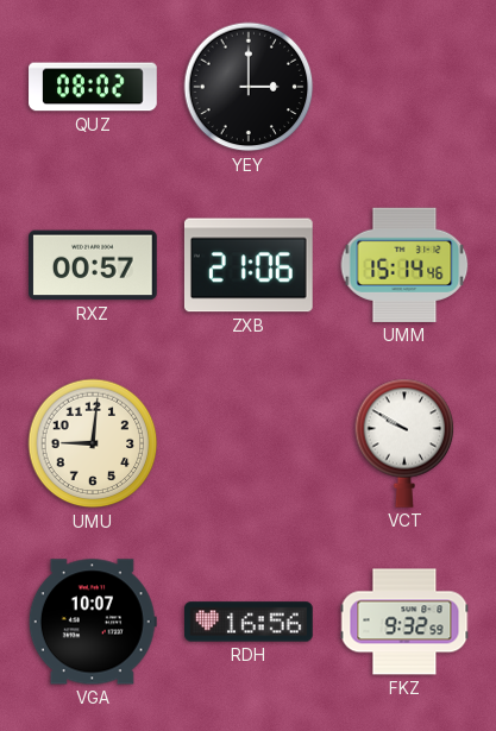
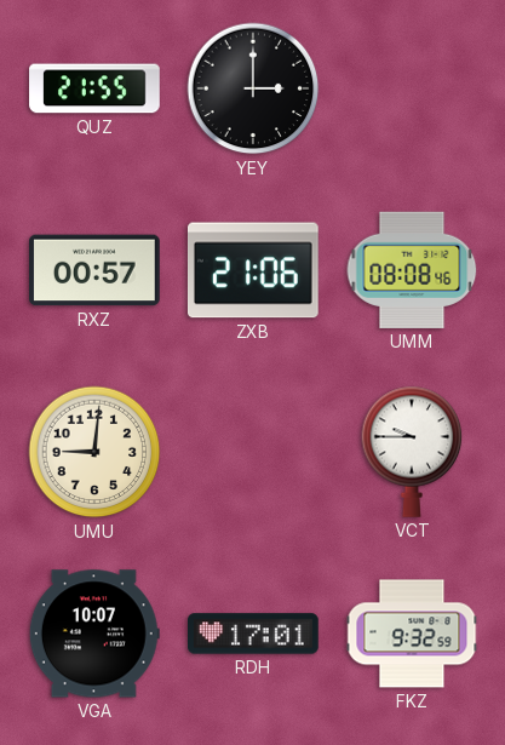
QUZ: 08:02 -> 21:55 (94, 88)
UMM: 15:14 -> 08:08 (412, 270)
VCT: 9:50 -> 9:45 (412, 452)
RDH: 16:56 -> 17:01 (254, 634)
